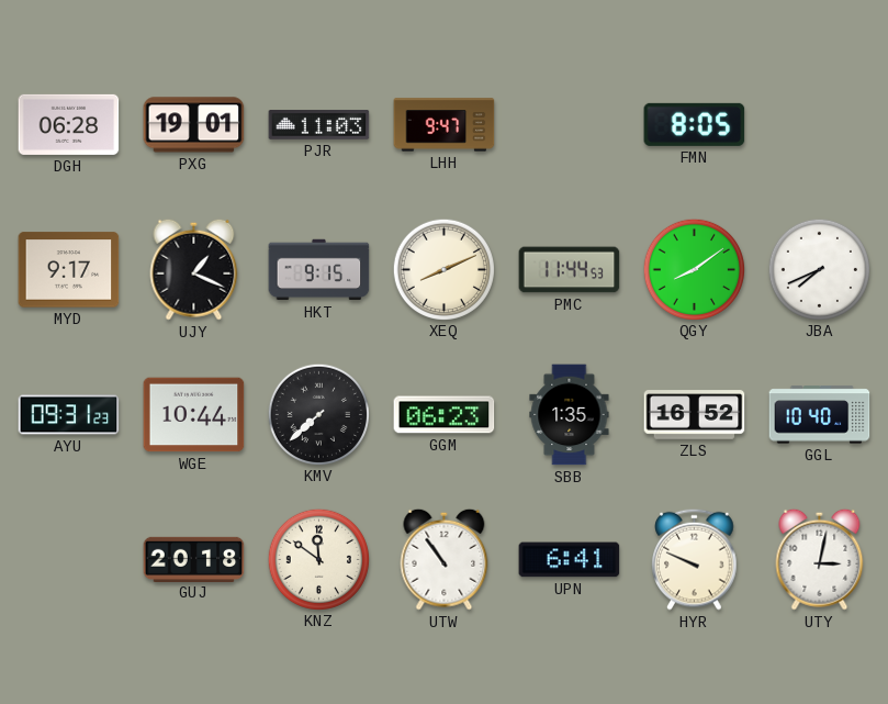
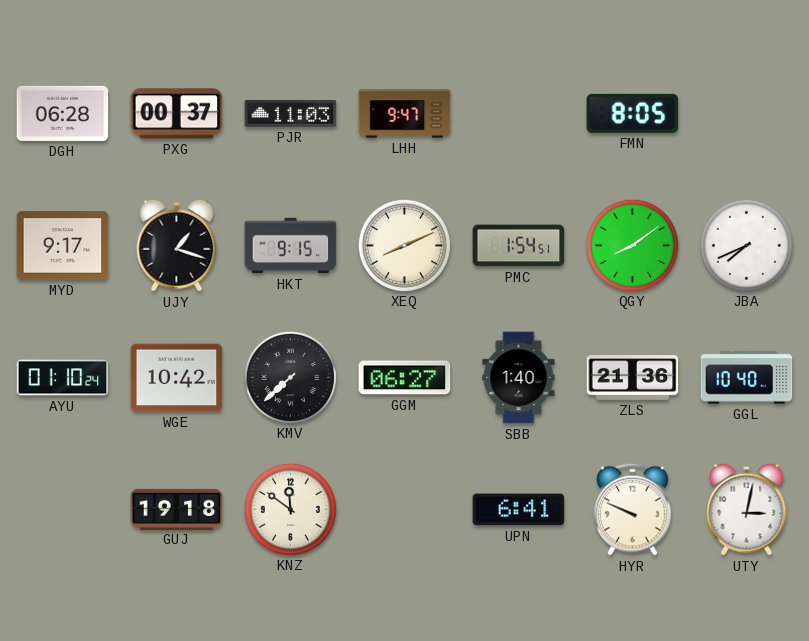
PXG: 19:01 -> 00:37 (177, 114)
UJY: 1:19 -> 1:18 (177, 245)
PMC: 11:44 -> 1:54 (519, 246)
AYU: 09:31 -> 01:10 (63, 378)
WGE: 10:44 -> 10:42 (177, 378)
GGM: 06:23 -> 06:27 (405, 378)
SBB: 1:35 -> 1:40 (519, 378)
ZLS: 16:52 -> 21:36 (633, 378)
GUJ: 20:18 -> 19:18 (177, 509)
UTW: 10:54 -> none (445, 559)
